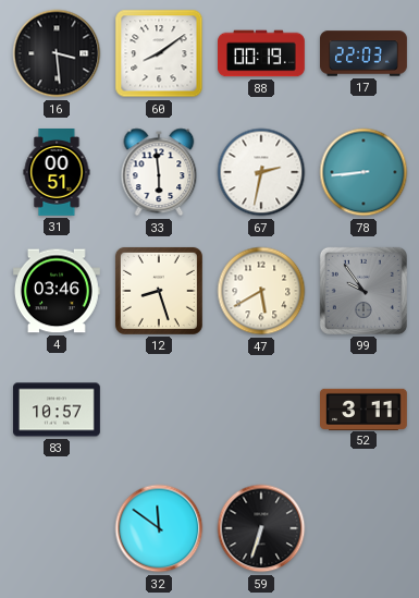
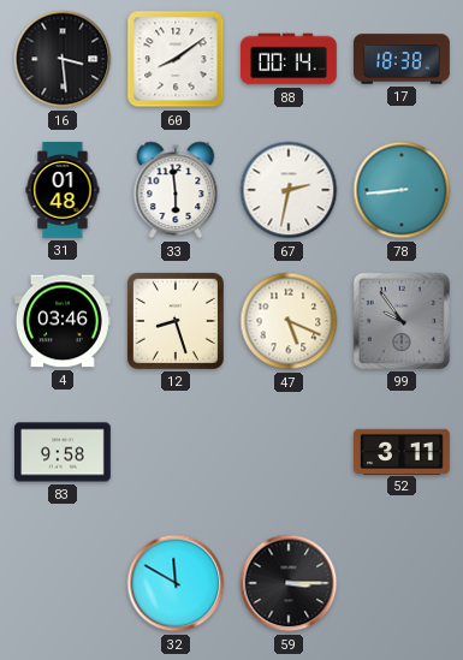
88: 00:19 -> 00:14 (290, 59)
17: 22:03 -> 18:38 (403, 59)
31: 00:51 -> 01:48 (63, 191)
47: 5:40 -> 5:19 (289, 321)
83: 10:57 -> 9:58 (64, 452)
32: 11:51 -> 11:50 (176, 583)
59: 6:33 -> 3:15 (289, 583)
